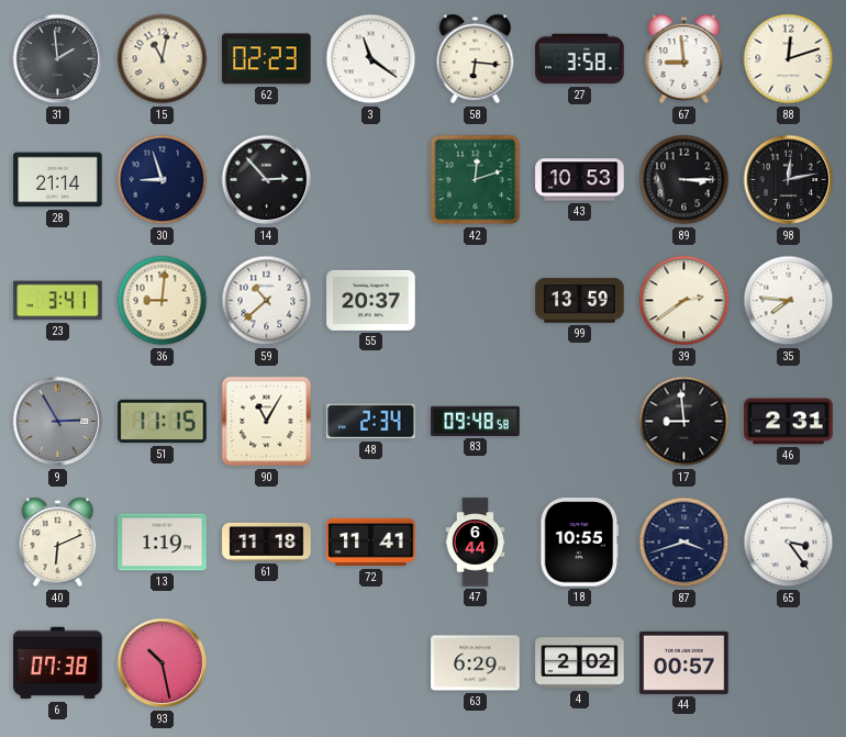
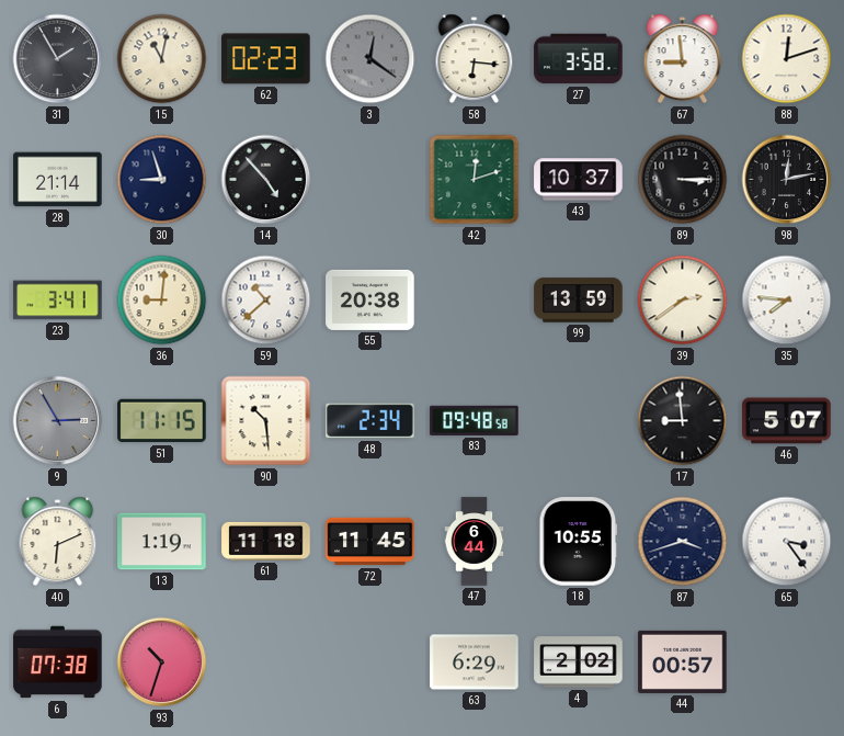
31: 1:59 -> 1:55 (58, 59)
3: 11:21 -> 12:21 (370, 59)
3 dial: white -> grey (370, 59)
14: 2:53 -> 4:53 (266, 180)
43: 10:53 -> 10:37 (579, 180)
55: 20:37 -> 20:38 (370, 299)
90: 11:05 -> 10:29 (266, 421)
46: 2:31 -> 5:07 (787, 421)
72: 11:41 -> 11:45 (370, 542)
93: 10:28 -> 10:33 (162, 663)
